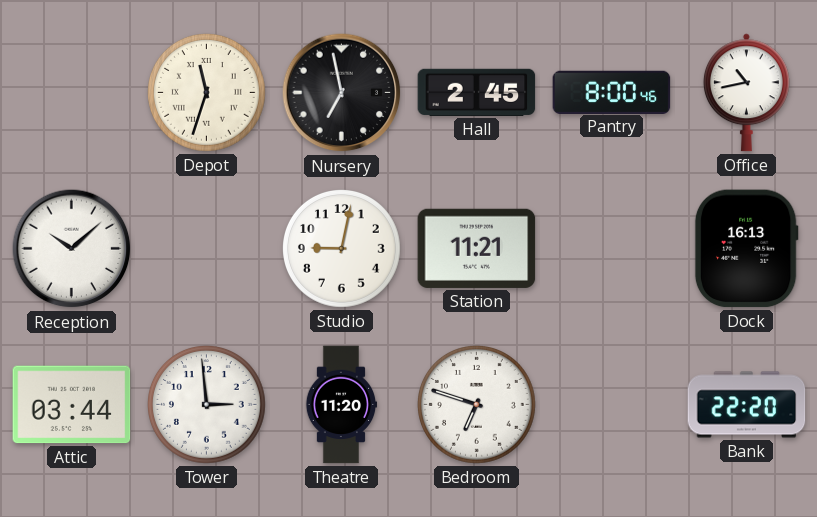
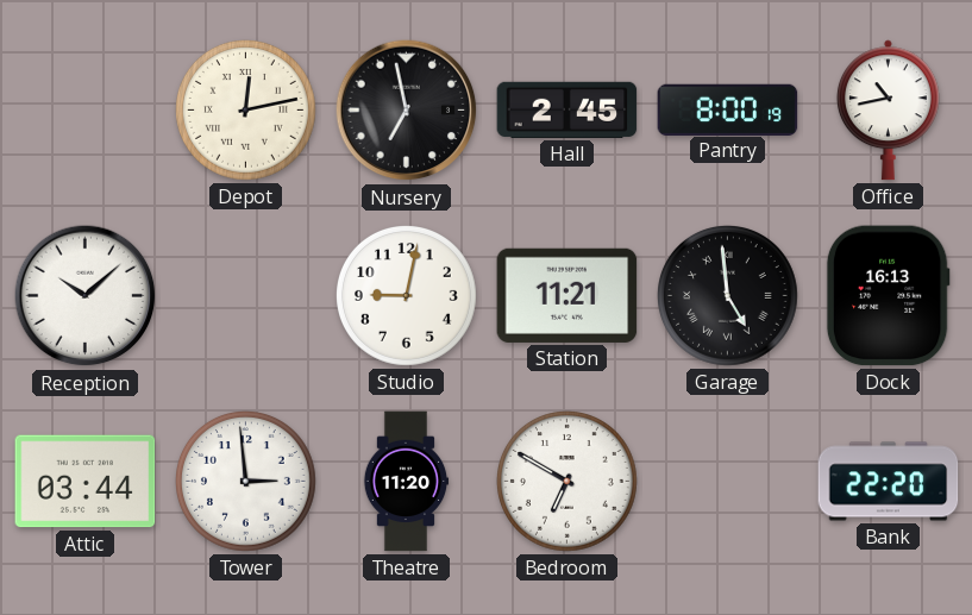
Depot: 11:33 -> 12:13 (246, 111)
Pantry: 8:00:46 -> 8:00:19 (728, 109)
Garage: none -> 4:59 (728, 296)
Bedroom: 6:48 -> 6:50 (567, 482)
